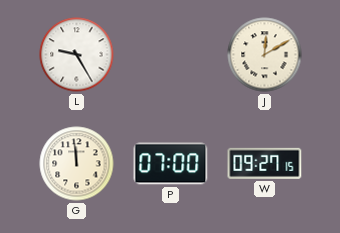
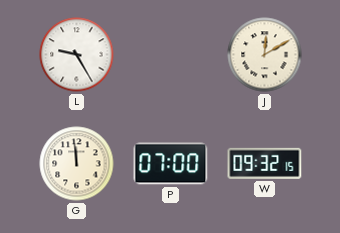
W: 09:27 -> 09:32 (265, 163)
